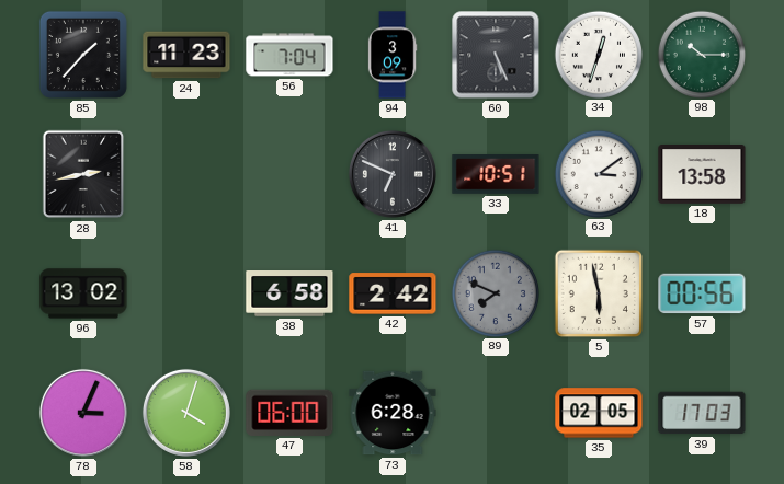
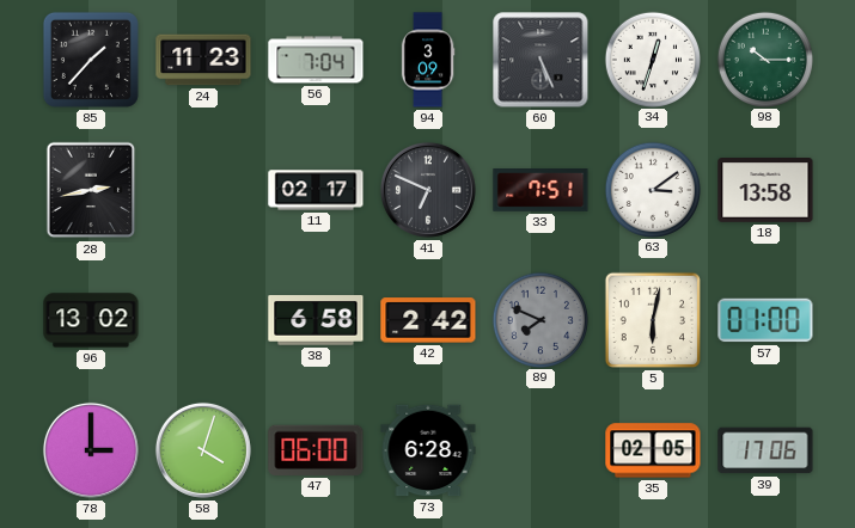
11: none -> 02:17 (316, 190)
33: 10:51 -> 7:51 (541, 191)
5: 5:58 -> 6:02 (653, 320)
57: 00:56 -> 01:00 (765, 320)
78: 3:04 -> 3:00 (91, 450)
39: 17:03 -> 17:06 (765, 450)
